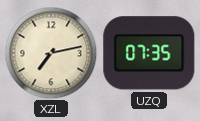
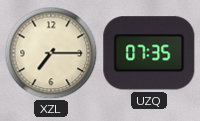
XZL: 7:13 -> 7:15 (51, 53)
